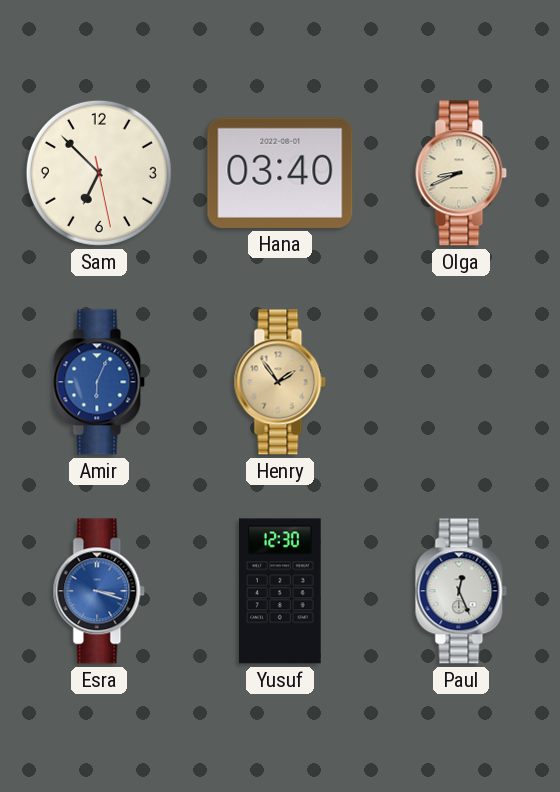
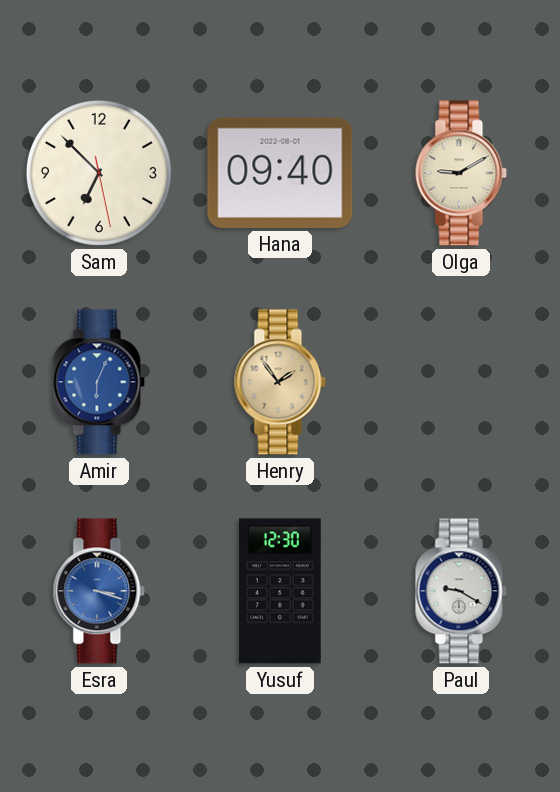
Hana: 03:40 -> 09:40 (280, 173)
Olga: 8:41 -> 9:10 (461, 173)
Paul: 12:26 -> 9:20 (461, 591)
